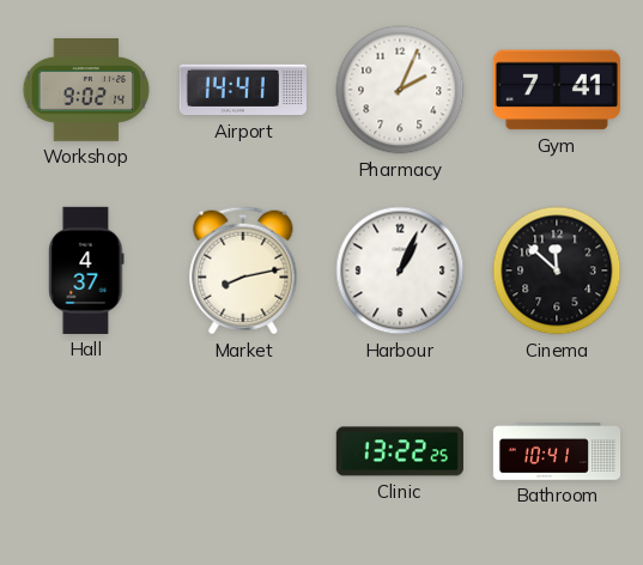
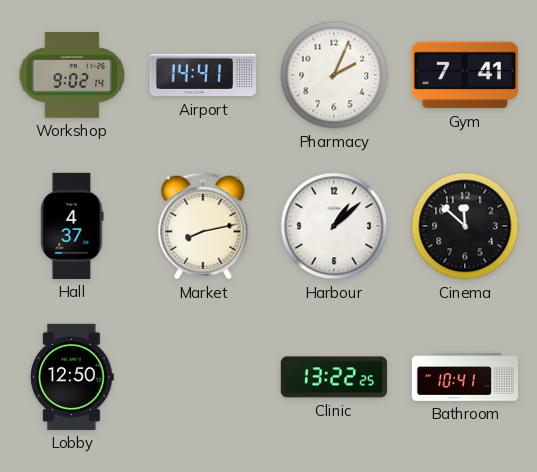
Harbour: 1:04 -> 1:08 (334, 226)
Lobby: none -> 12:50 (72, 377)
